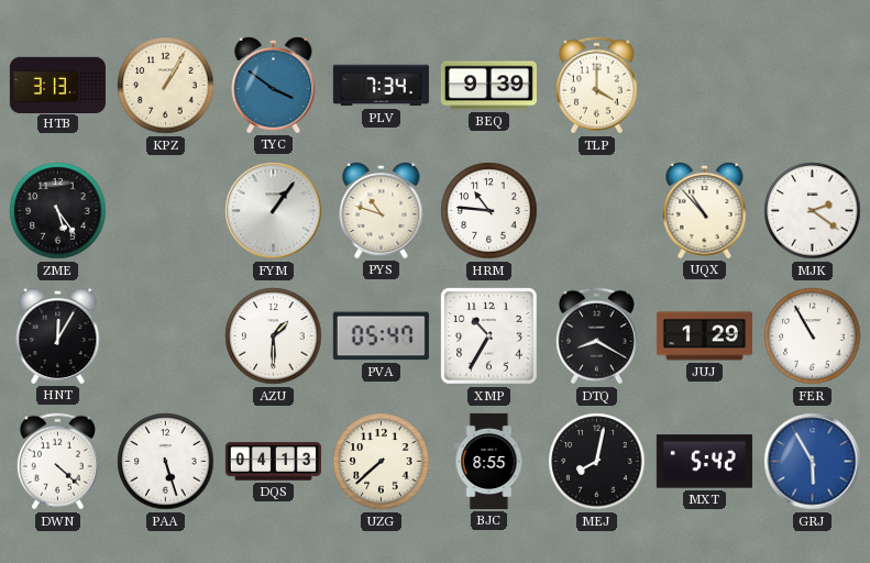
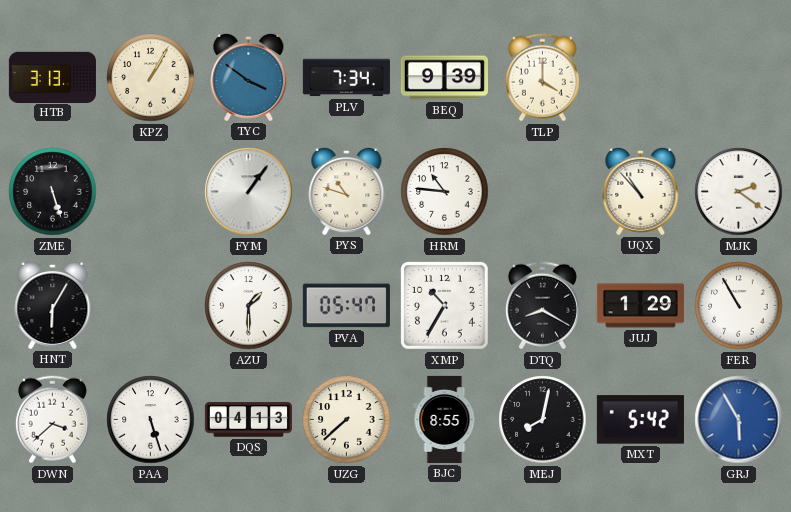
ZME: 5:24 -> 5:27 (53, 192)
HNT: 12:05 -> 6:05 (53, 305)
DWN: 4:22 -> 3:38 (52, 420)
